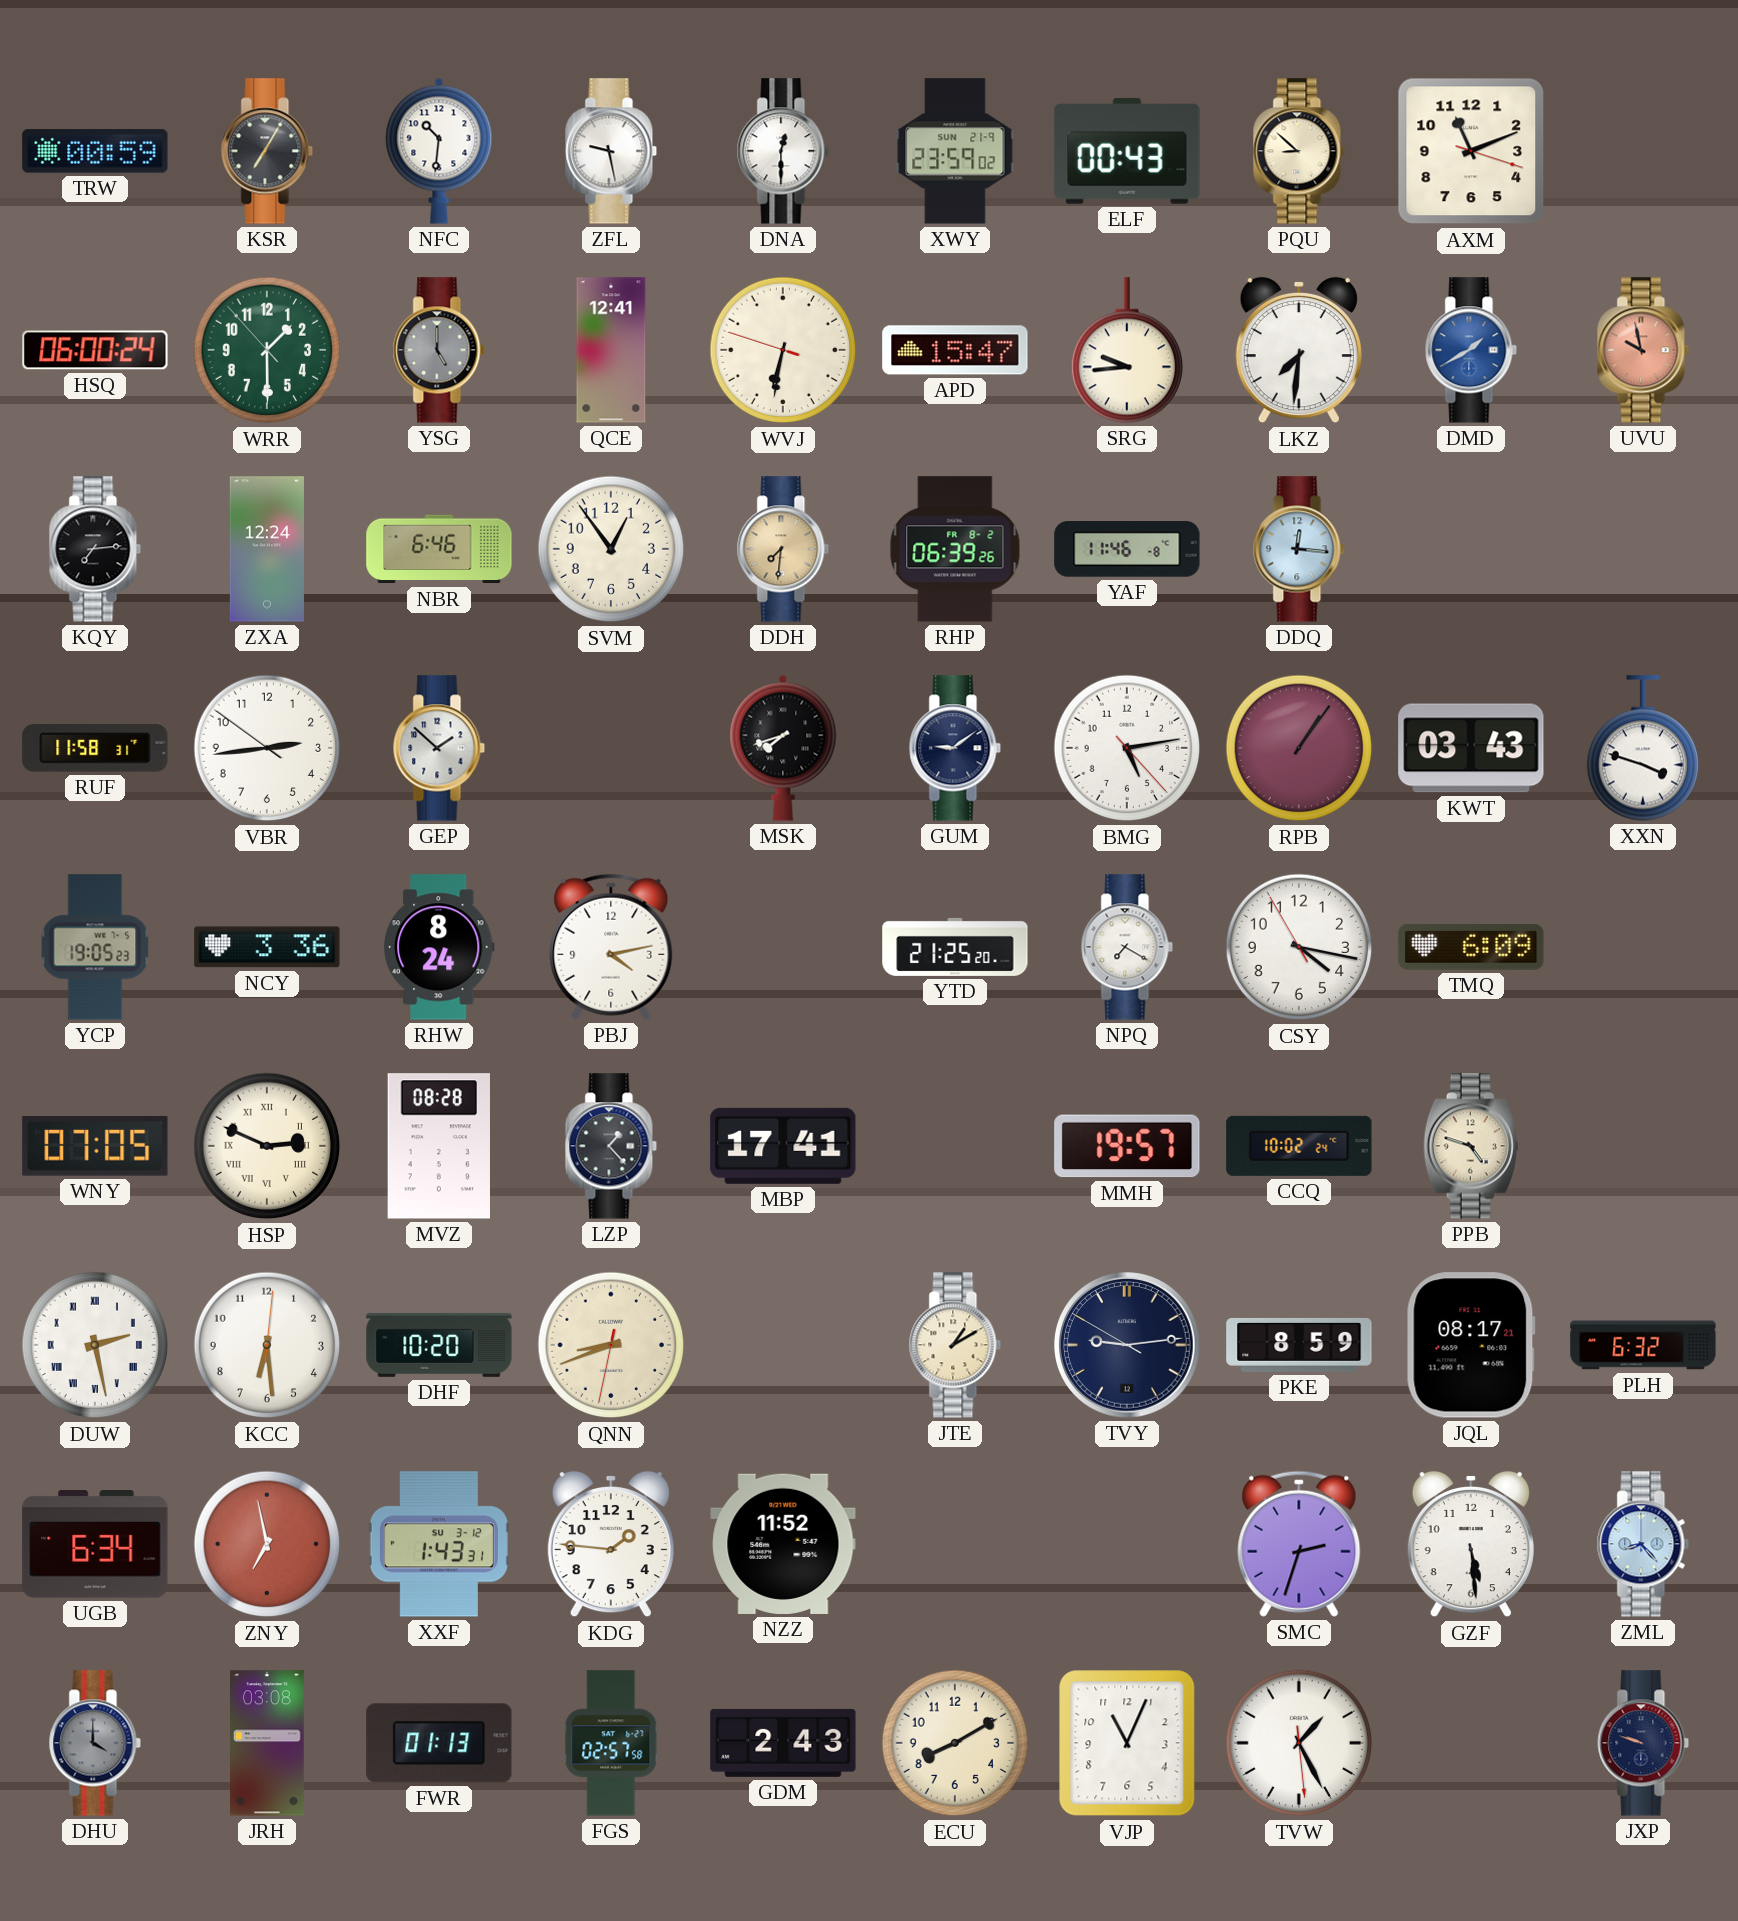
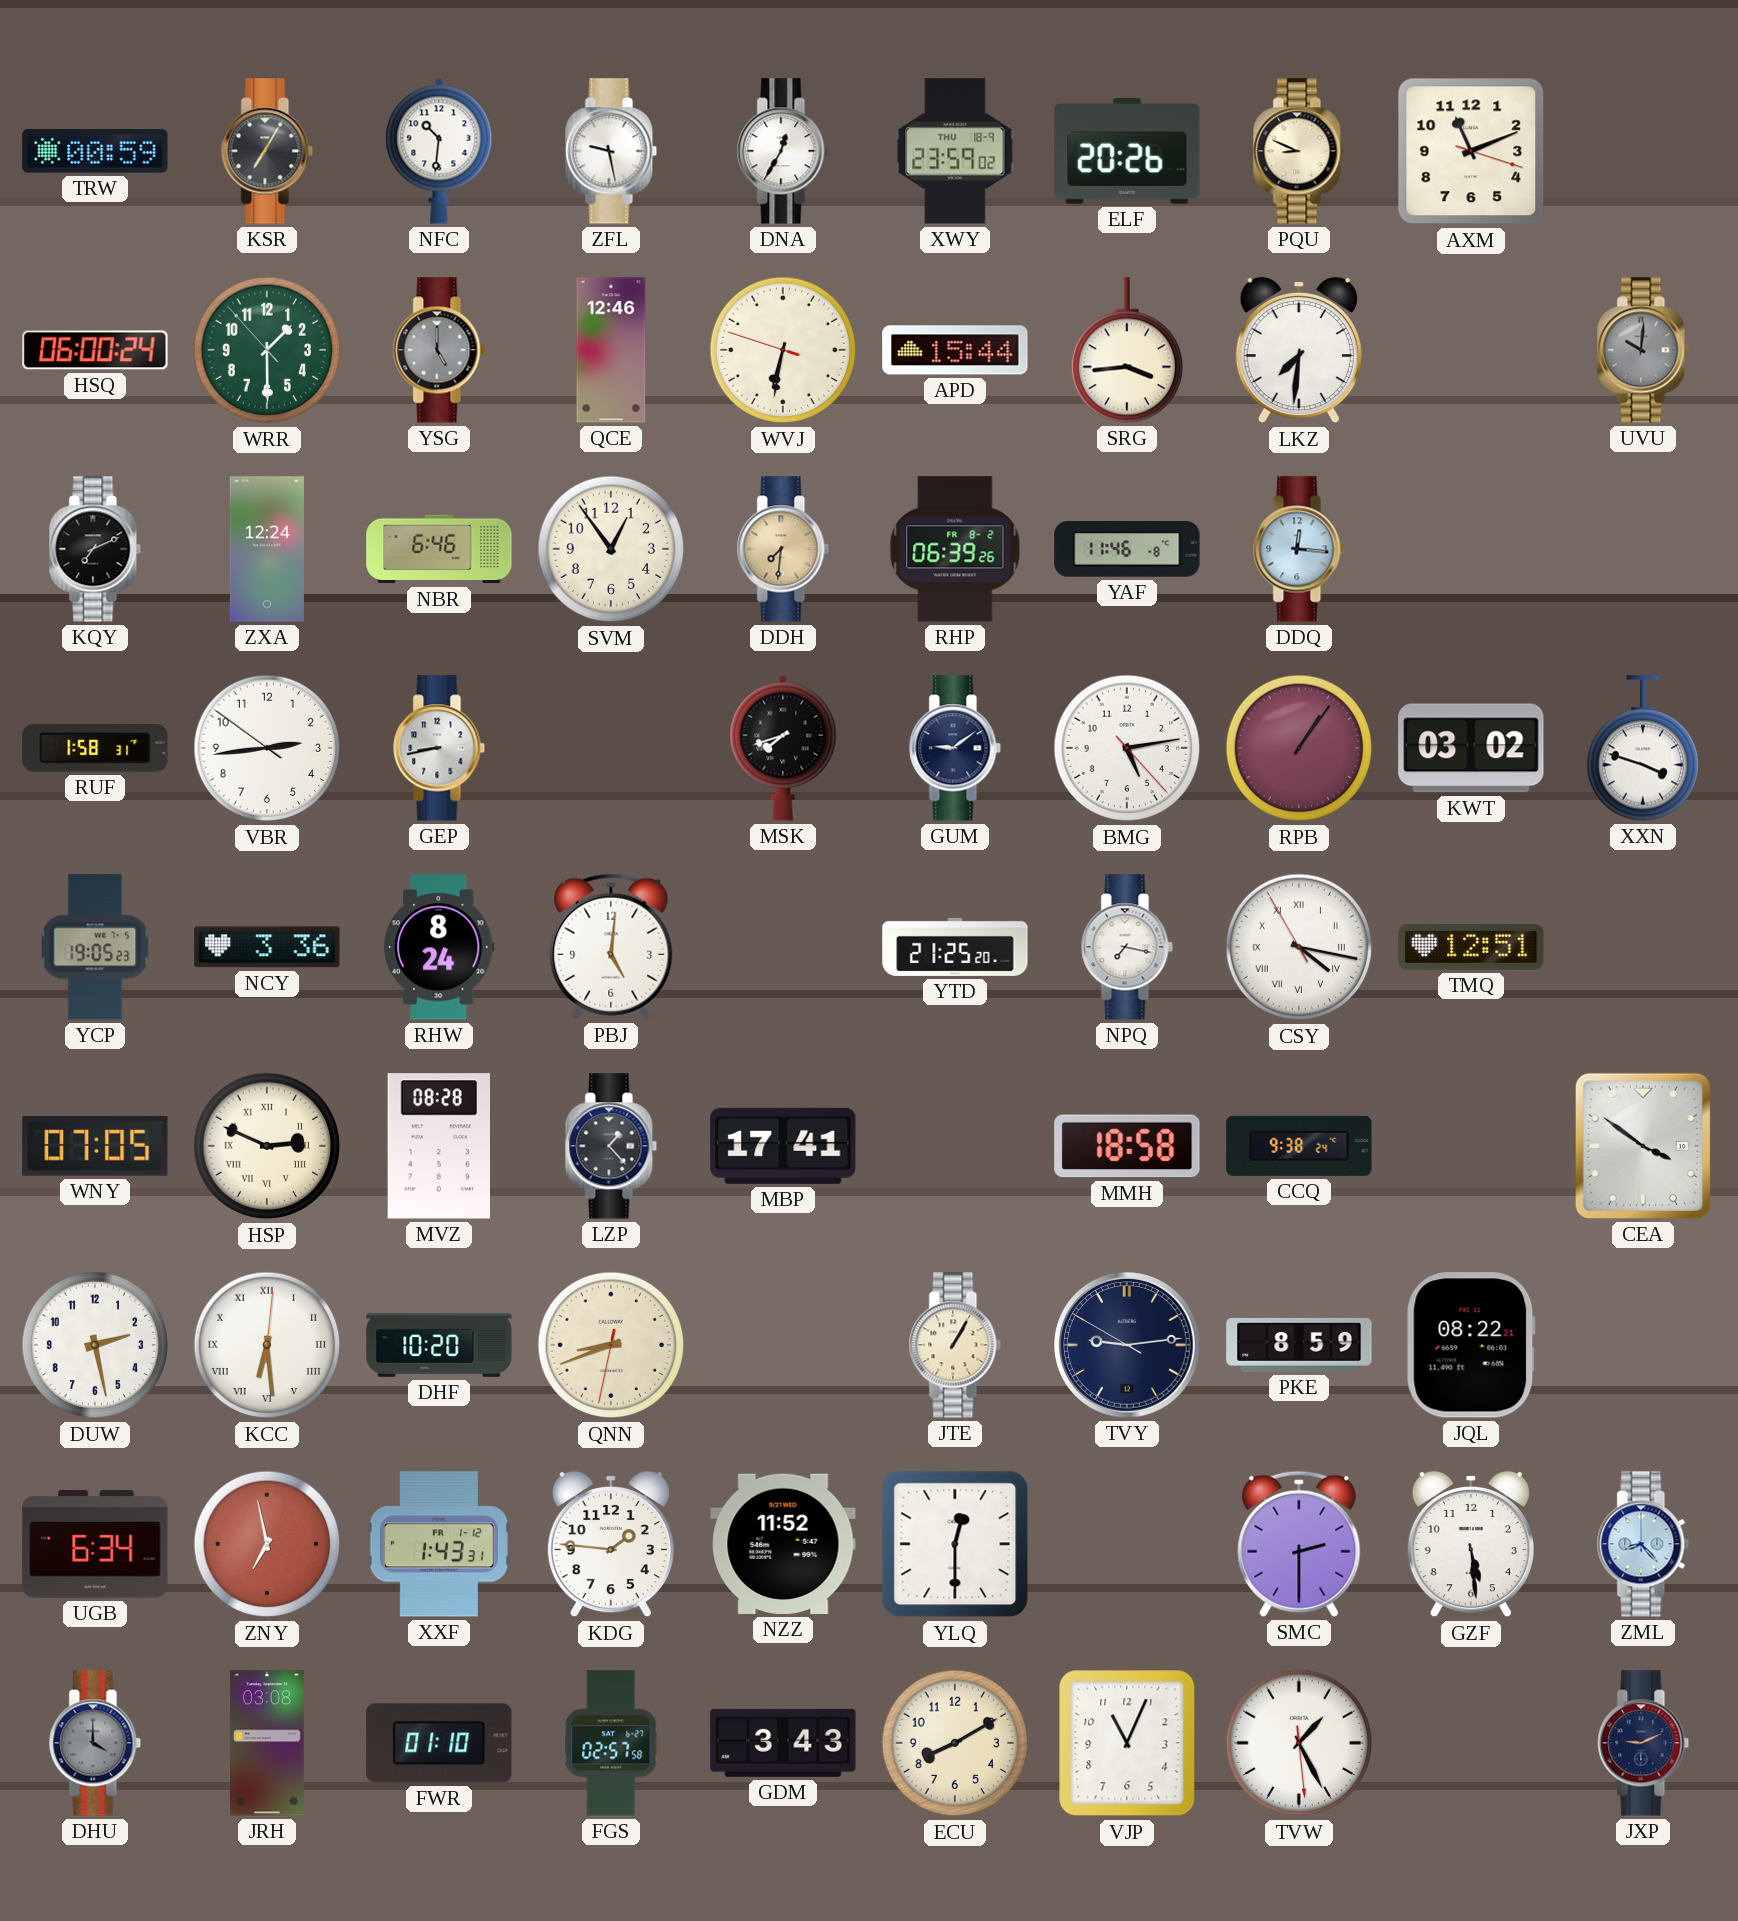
DNA: 12:30 -> 12:35 (783, 151)
XWY date: SUN 21-9 -> THU 18-9 (955, 151)
ELF: 00:43 -> 20:26 (1127, 151)
PQU: 8:52 -> 8:49 (1299, 151)
QCE: 12:41 -> 12:46 (611, 350)
APD: 15:47 -> 15:44 (955, 350)
SRG: 9:44 -> 3:44 (1126, 350)
DMD: 1:40 -> none (1471, 350)
UVU: 9:58 -> 10:01 (1643, 350)
UVU dial: salmon -> grey (1643, 350)
KQY: 7:14 -> 7:11 (95, 549)
RUF: 11:58 -> 1:58 (95, 749)
GEP: 1:52 -> 8:43 (439, 748)
KWT: 03:43 -> 03:02 (1471, 748)
PBJ: 4:13 -> 5:01 (611, 947)
NPQ: 7:20 -> 7:17 (1127, 947)
CSY numerals: Arabic -> Roman (1299, 947)
TMQ: 6:09 -> 12:51 (1471, 947)
MMH: 19:57 -> 18:58 (1127, 1146)
CCQ: 10:02 -> 9:38 (1299, 1146)
PPB: 4:48 -> none (1471, 1146)
CEA: none -> 3:51 (1643, 1146)
DUW numerals: Roman -> Arabic (95, 1345)
KCC numerals: Arabic -> Roman (267, 1345)
JTE: 1:10 -> 1:05 (955, 1345)
JQL: 08:17 -> 08:22 (1471, 1345)
PLH: 6:32 -> none (1643, 1345)
XXF date: SU 3-12 -> FR 1-12 (439, 1544)
YLQ: none -> 12:30 (955, 1544)
SMC: 2:33 -> 2:30 (1299, 1544)
FWR: 01:13 -> 01:10 (439, 1743)
GDM: 2:43 -> 3:43 (783, 1743)
JXP: 9:48 -> 9:11 (1643, 1743)
